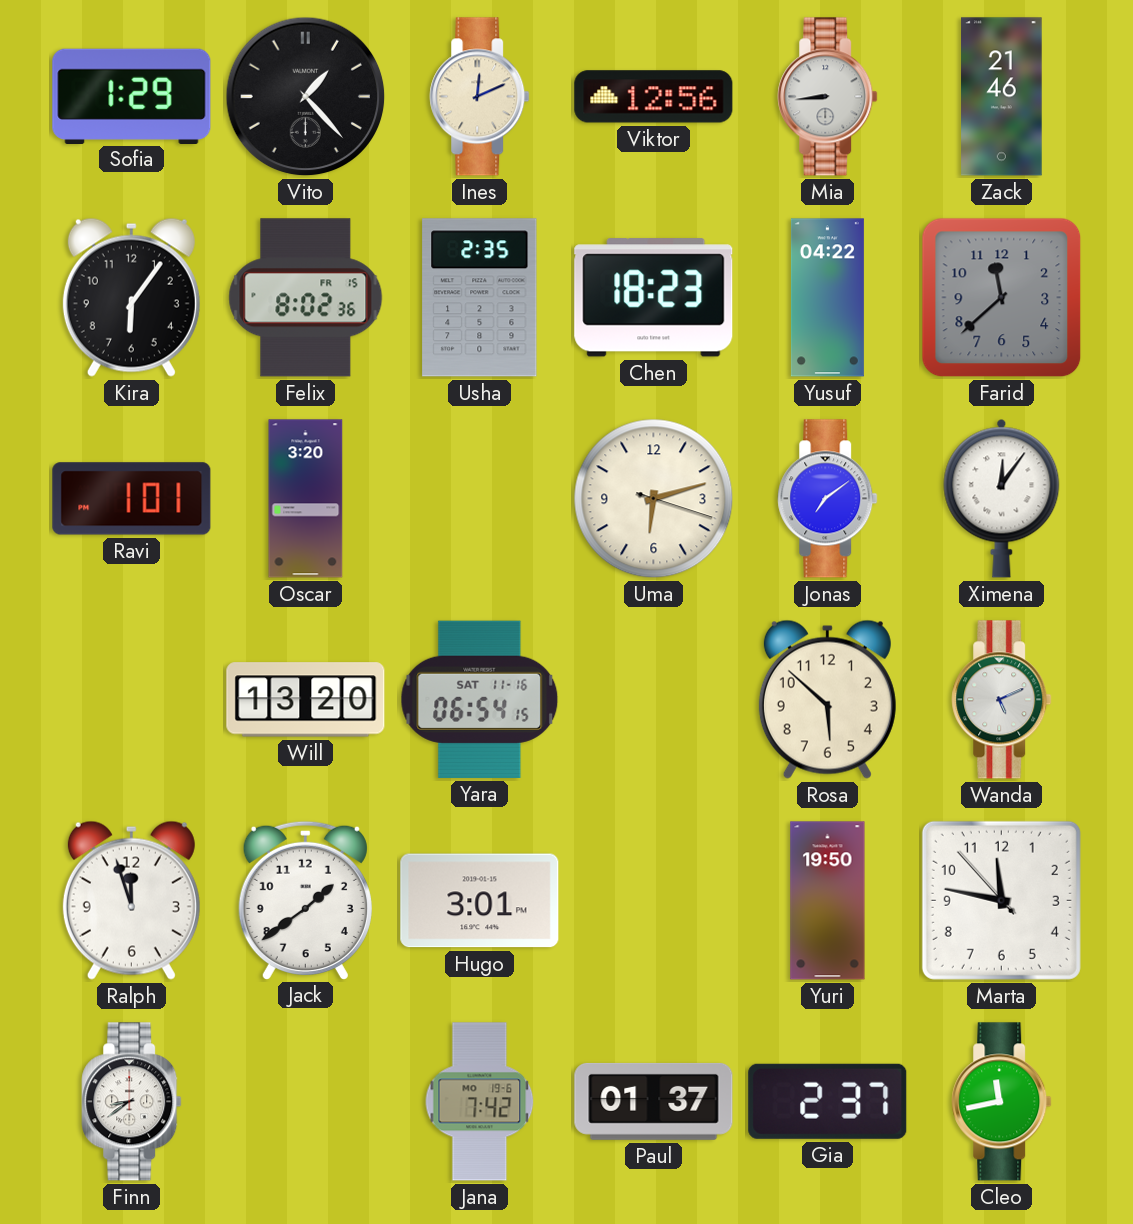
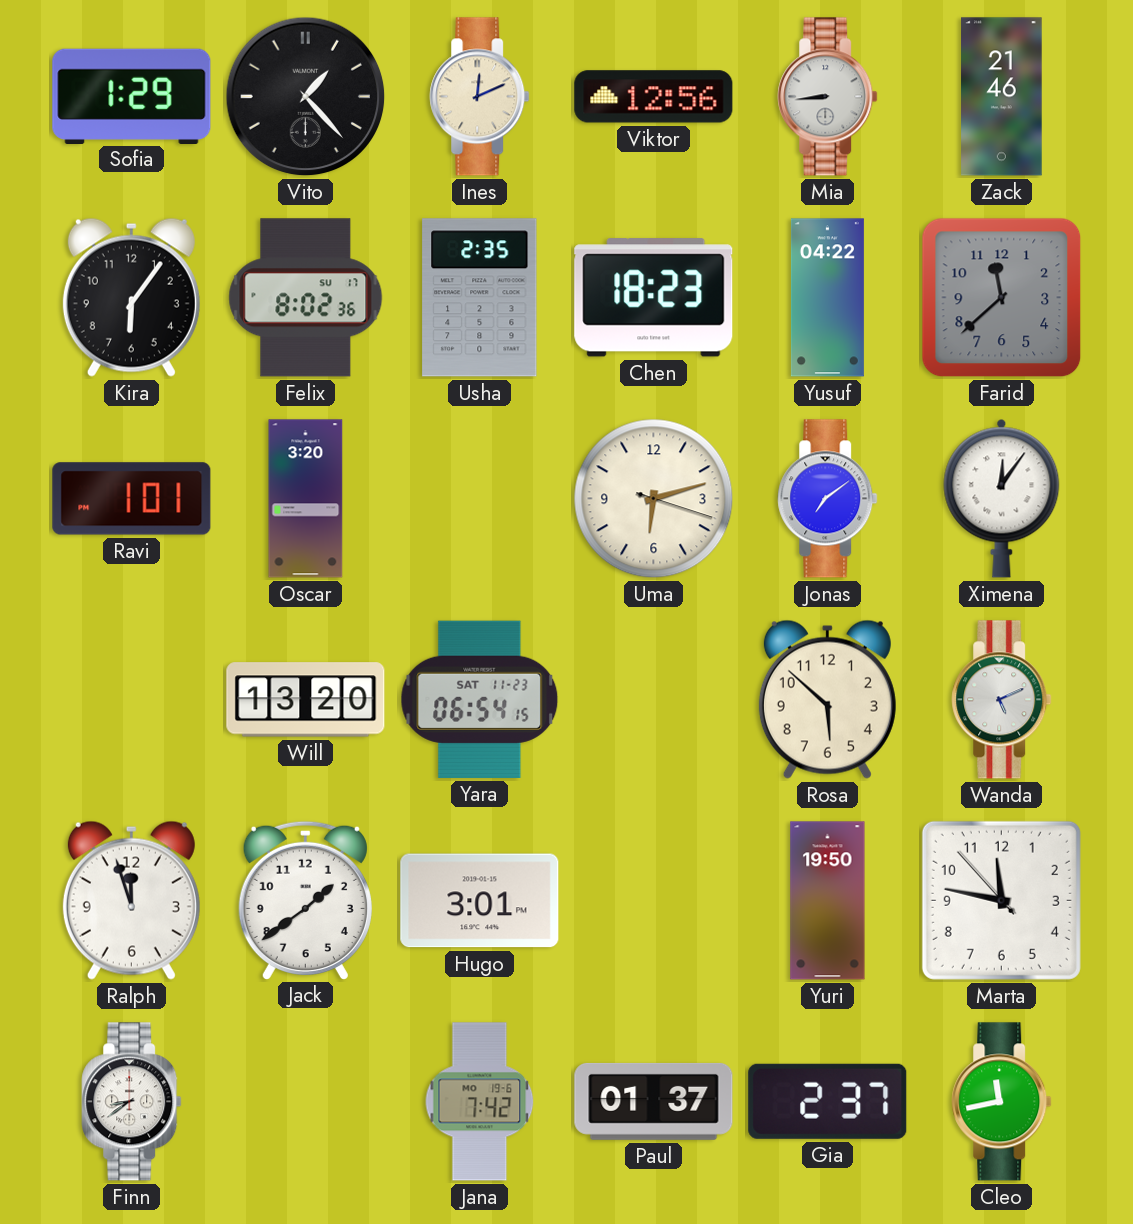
Felix date: FR 15 -> SU 17 (306, 298)
Yara date: SAT 11-16 -> SAT 11-23 (480, 699)
